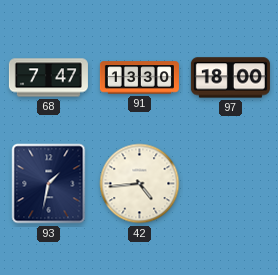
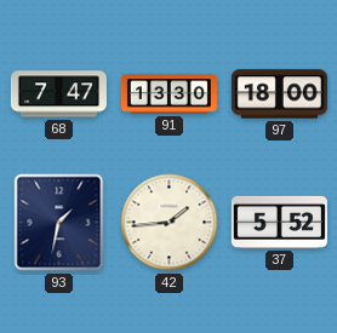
42: 4:44 -> 1:44 (170, 223)
37: none -> 5:52 (279, 222)
